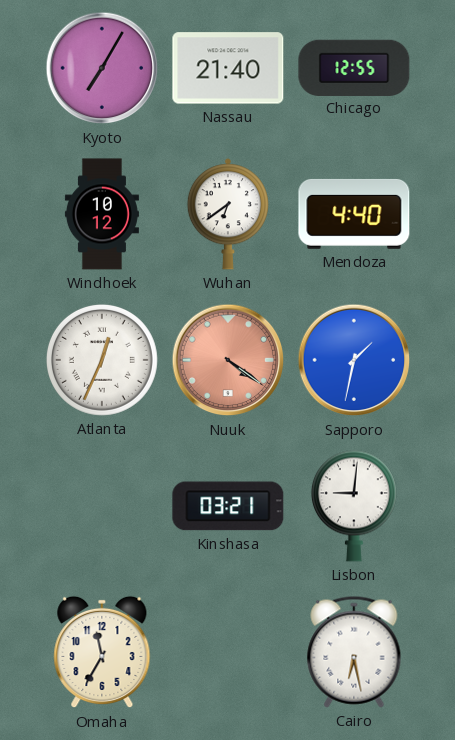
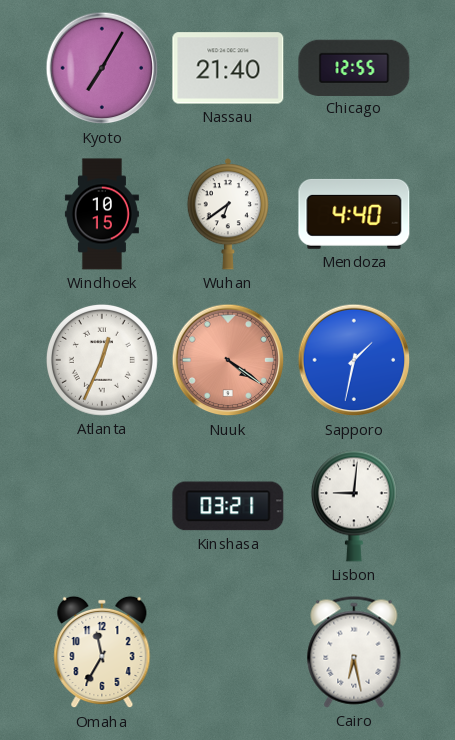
Windhoek: 10:12 -> 10:15 (102, 214)
